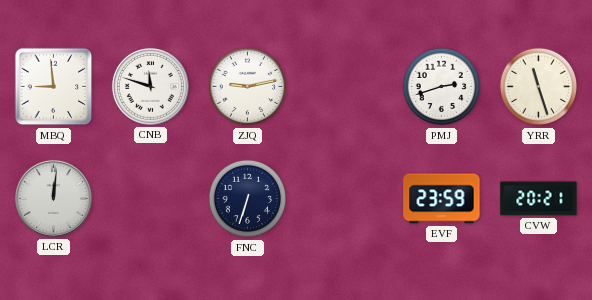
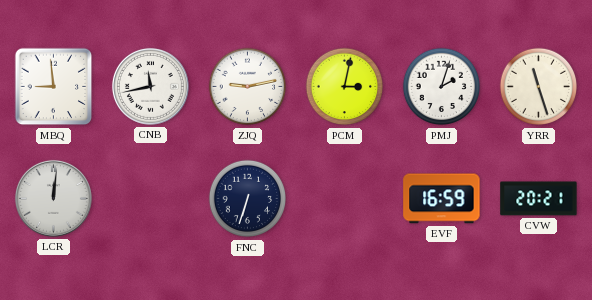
CNB: 11:48 -> 11:43 (150, 86)
PCM: none -> 3:02 (345, 87)
PMJ: 2:42 -> 2:03 (442, 87)
EVF: 23:59 -> 16:59 (442, 199)
